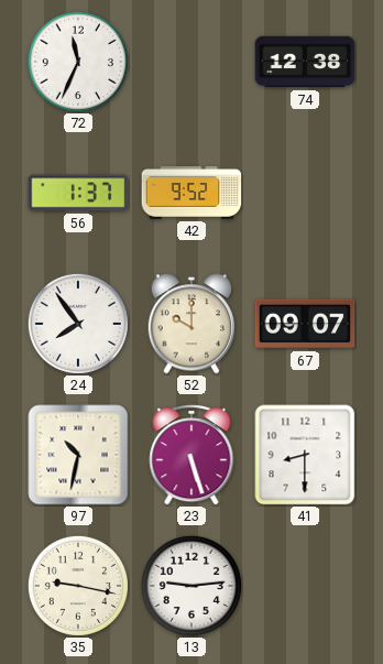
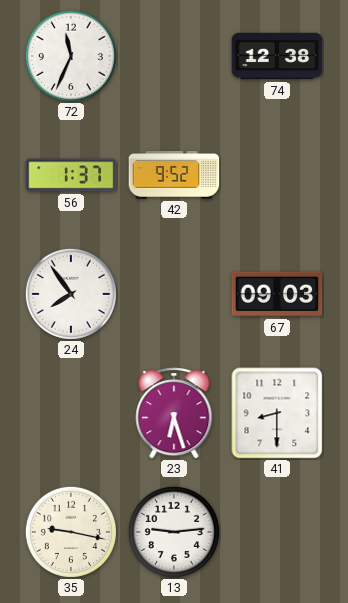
52: 10:00 -> none (191, 324)
67: 09:07 -> 09:03 (277, 294)
97: 10:32 -> none (78, 455)
23: 5:27 -> 6:27 (174, 413)
